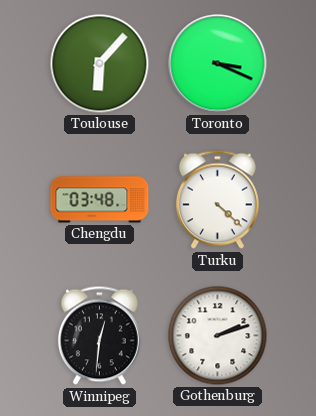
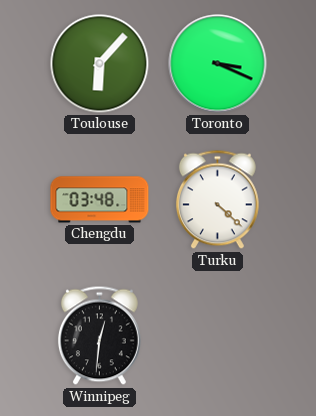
Gothenburg: 2:12 -> none (218, 336)
